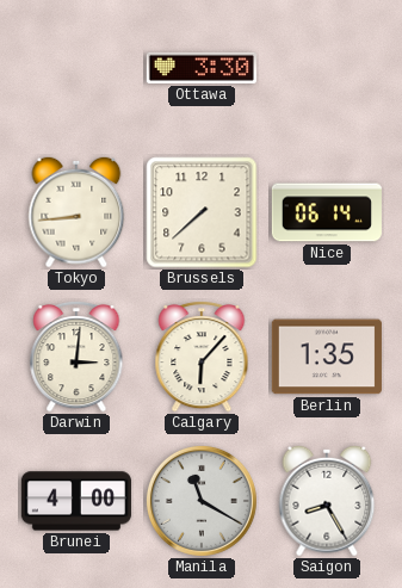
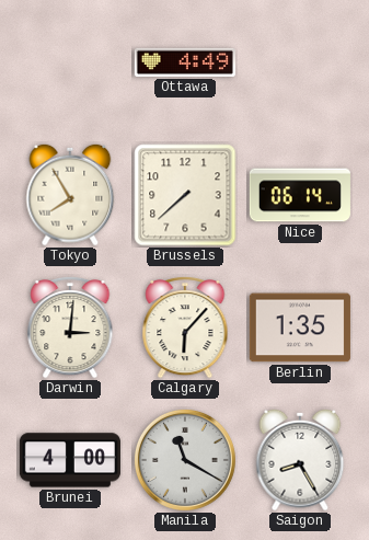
Ottawa: 3:30 -> 4:49 (185, 62)
Tokyo: 8:44 -> 7:55 (70, 195)
